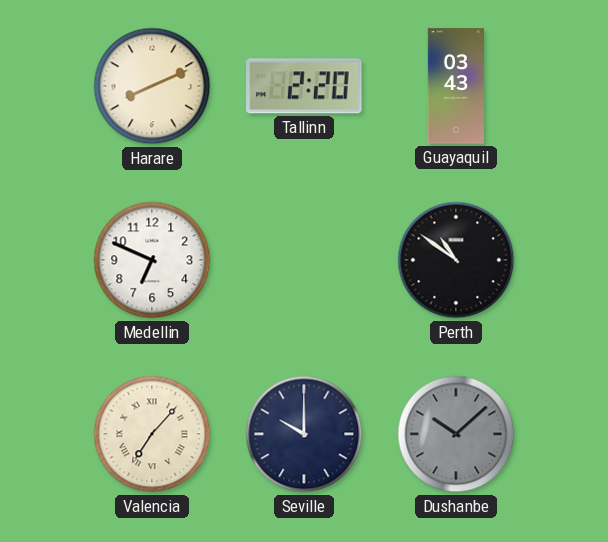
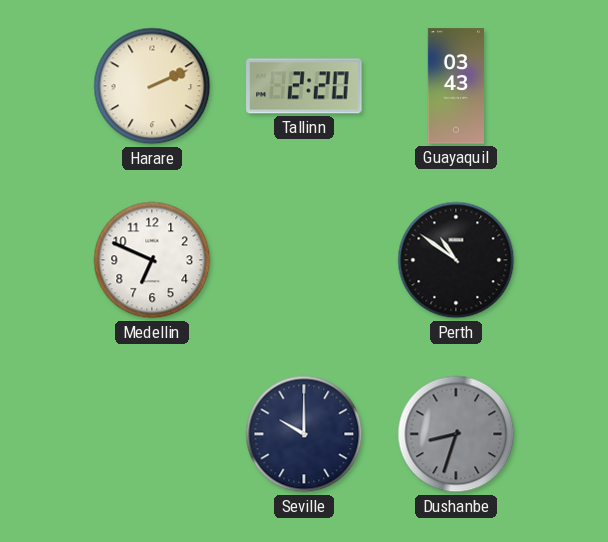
Harare: 8:11 -> 2:11 (152, 86)
Valencia: 7:07 -> none (152, 434)
Dushanbe: 10:08 -> 8:33 (456, 434)
